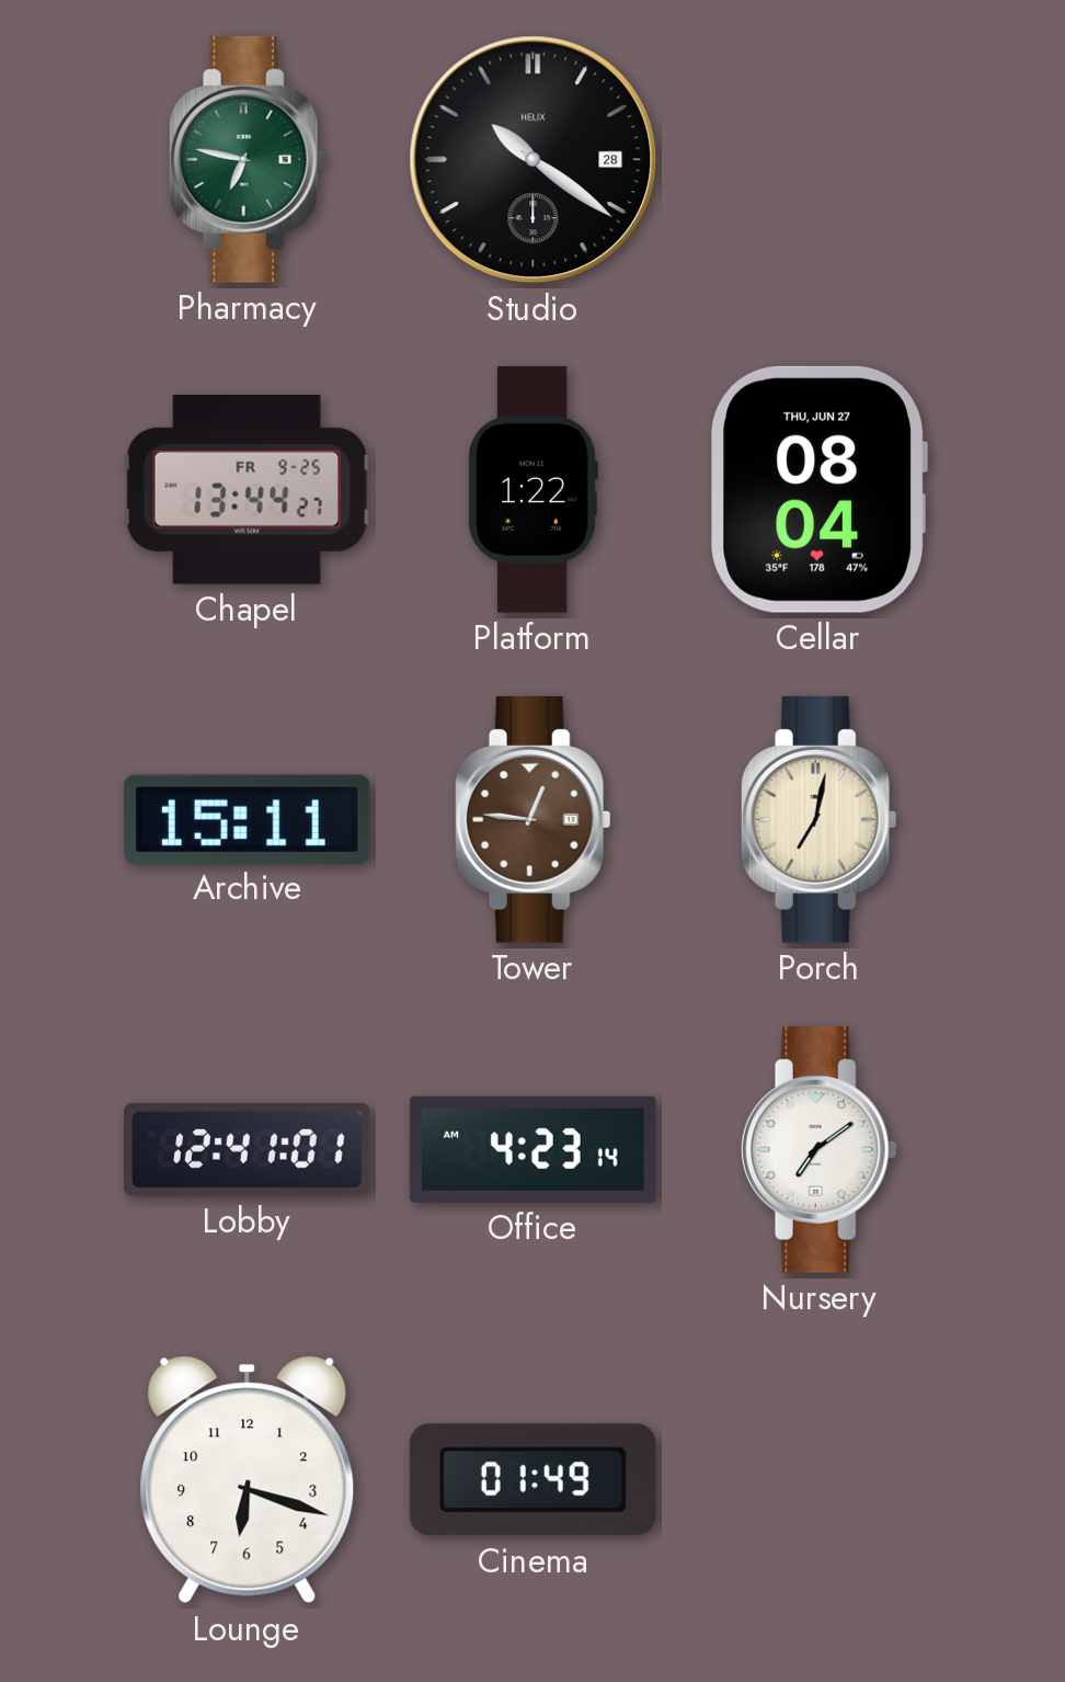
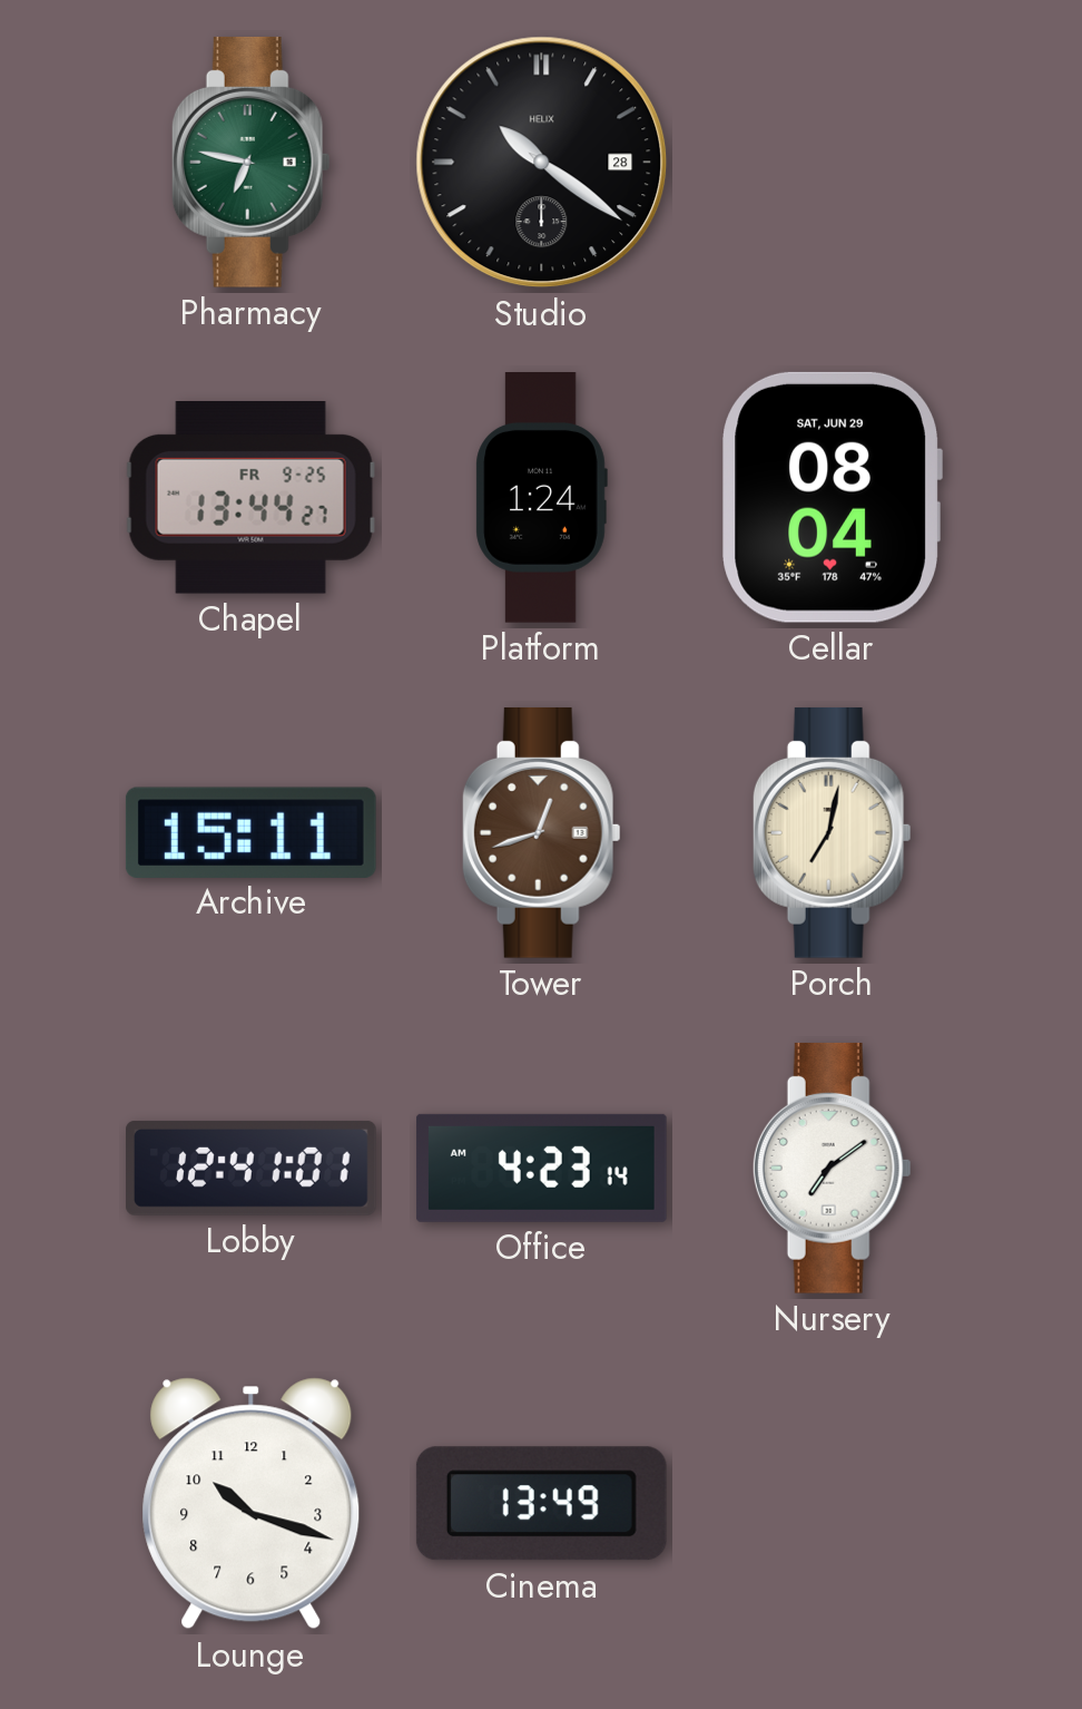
Platform: 1:22 -> 1:24 (541, 498)
Cellar date: THU, JUN 27 -> SAT, JUN 29 (832, 497)
Tower: 12:46 -> 12:42 (541, 832)
Lounge: 6:18 -> 10:18 (252, 1504)
Cinema: 01:49 -> 13:49 (541, 1504)
